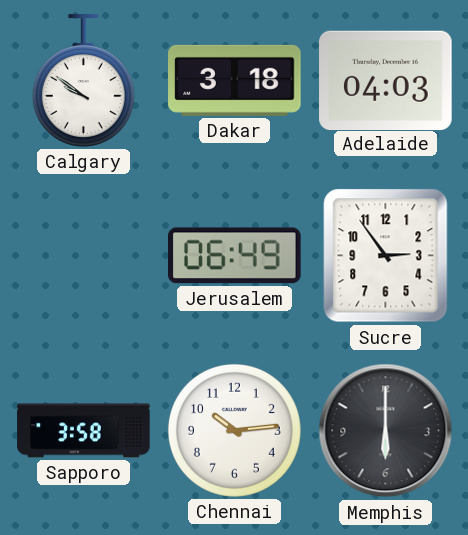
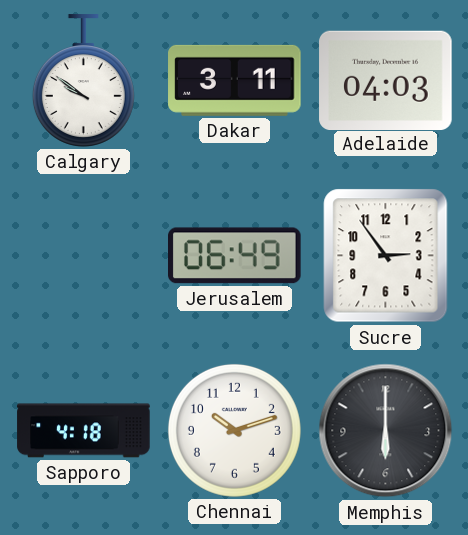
Dakar: 3:18 -> 3:11 (235, 80)
Sapporo: 3:58 -> 4:18 (84, 431)
Chennai: 10:14 -> 10:12 (234, 430)
